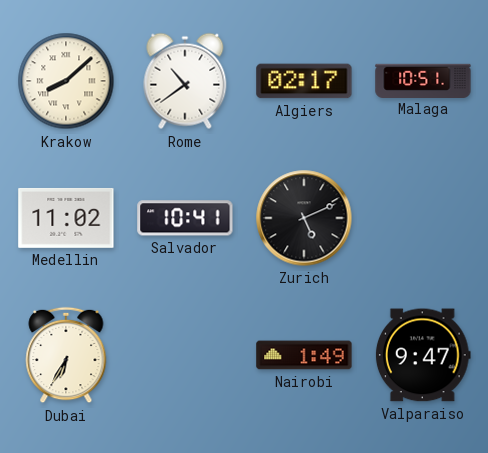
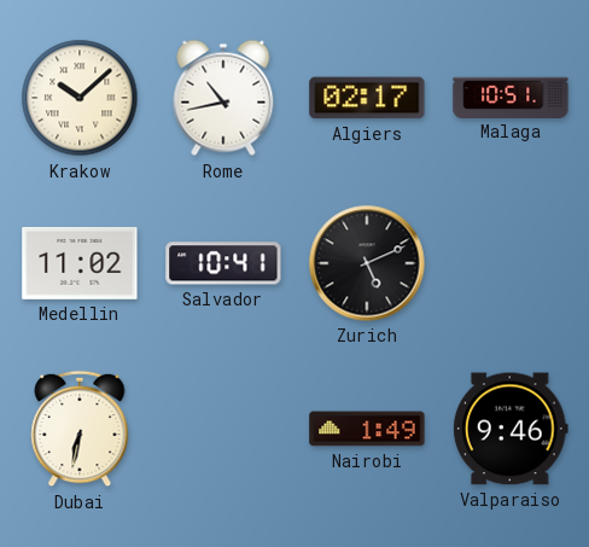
Krakow: 8:08 -> 10:08 (80, 98)
Rome: 10:39 -> 10:43 (223, 98)
Dubai: 6:35 -> 6:32 (80, 429)
Valparaiso: 9:47 -> 9:46 (511, 429)
